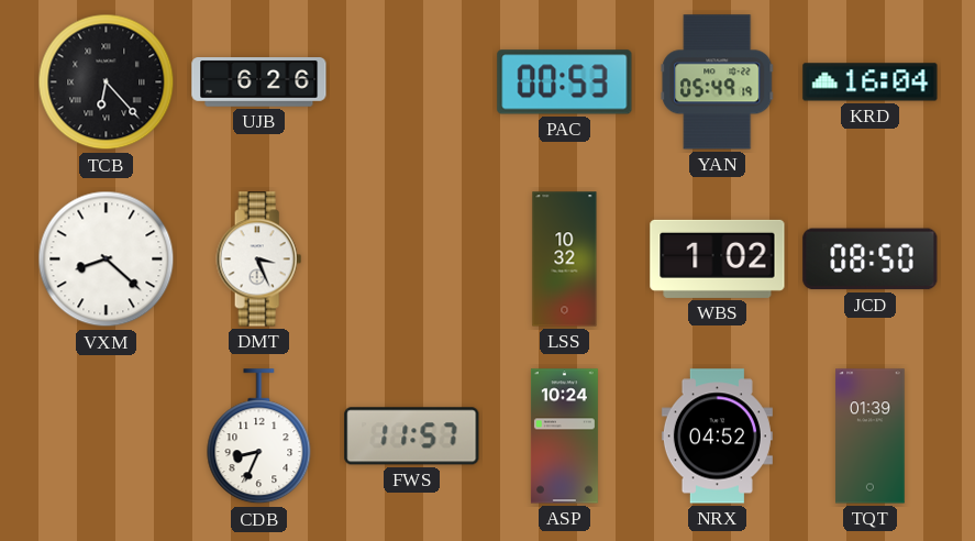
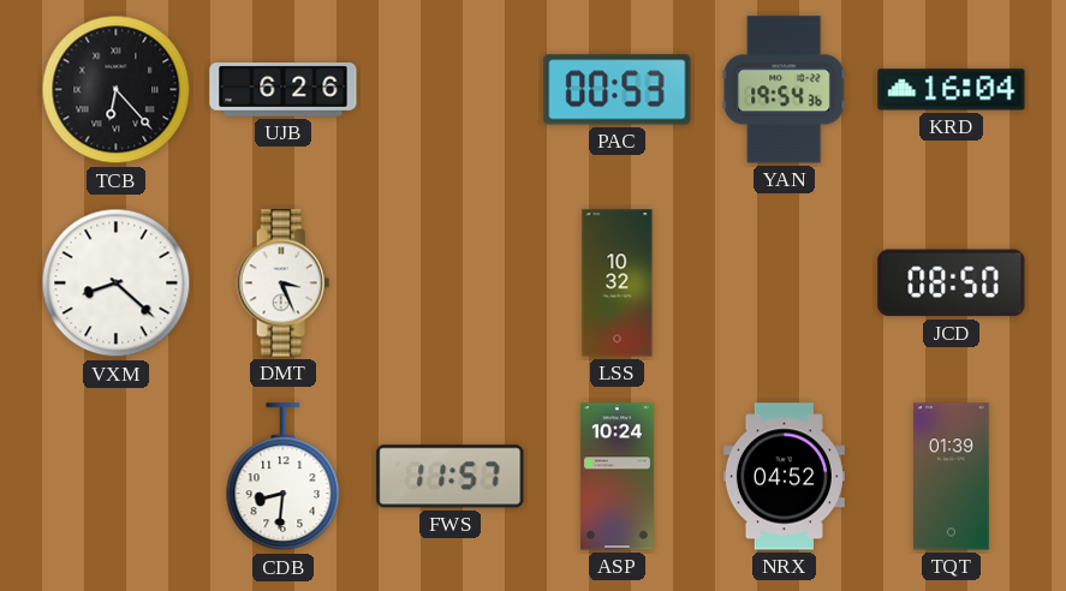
YAN: 05:49 -> 19:54 (785, 90)
WBS: 1:02 -> none (718, 258)
CDB: 8:34 -> 8:31 (284, 477)
